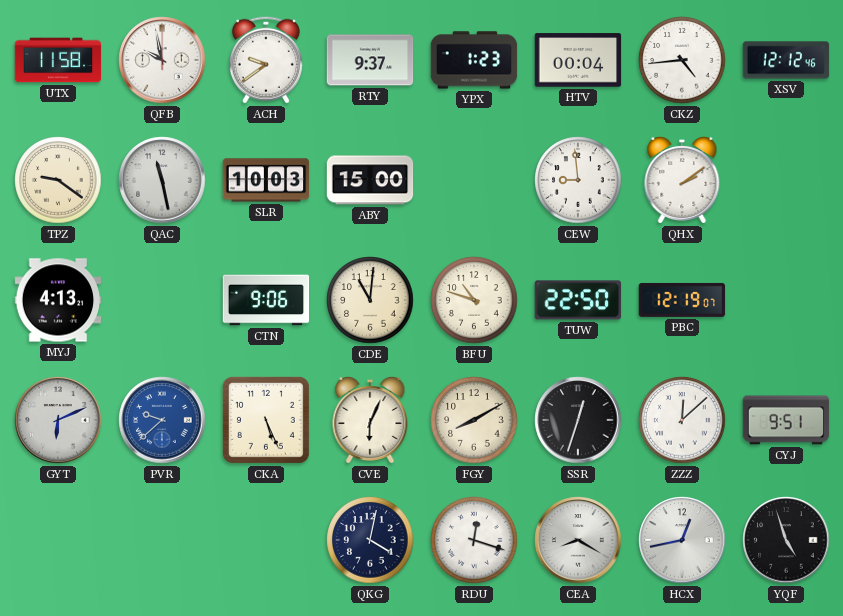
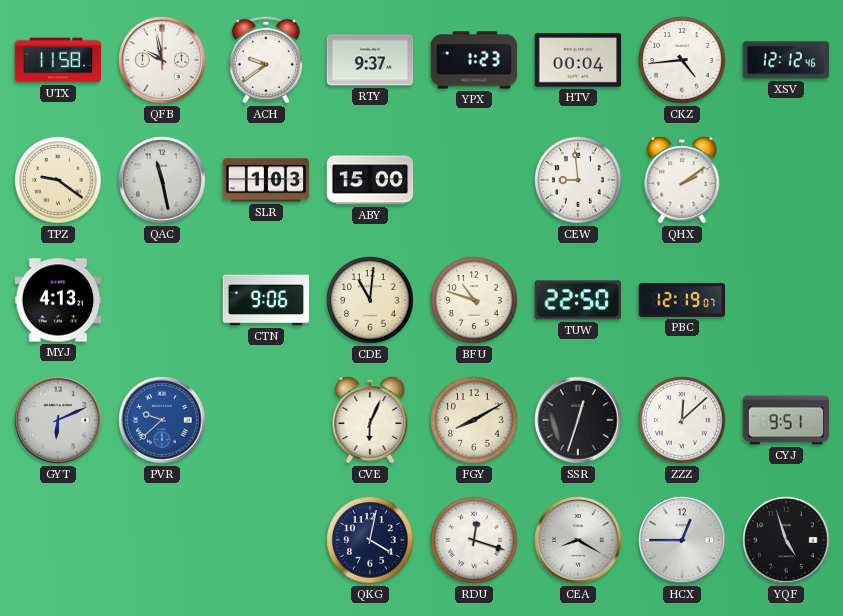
SLR: 10:03 -> 1:03 (266, 180)
CKA: 5:26 -> none (266, 420)
HCX: 12:43 -> 12:45 (682, 540)
